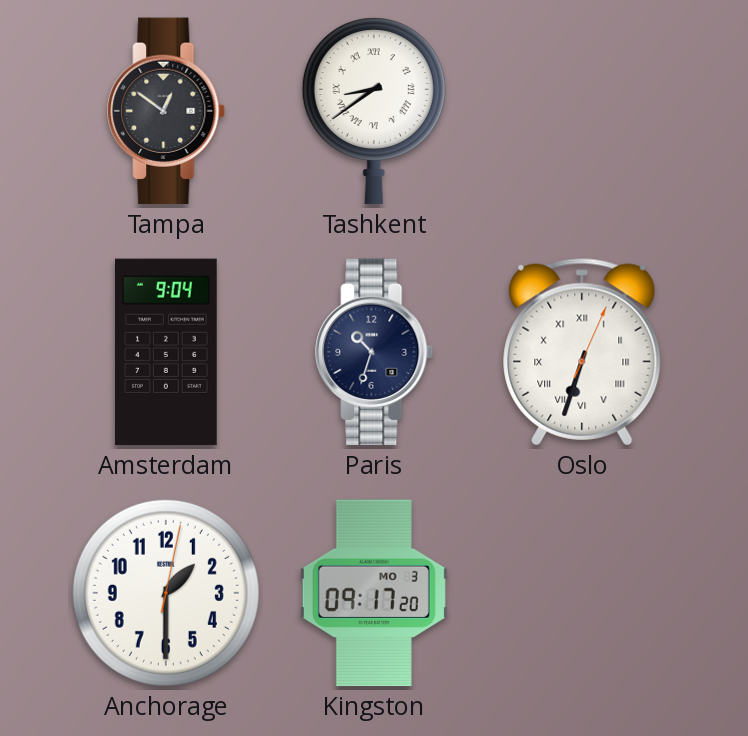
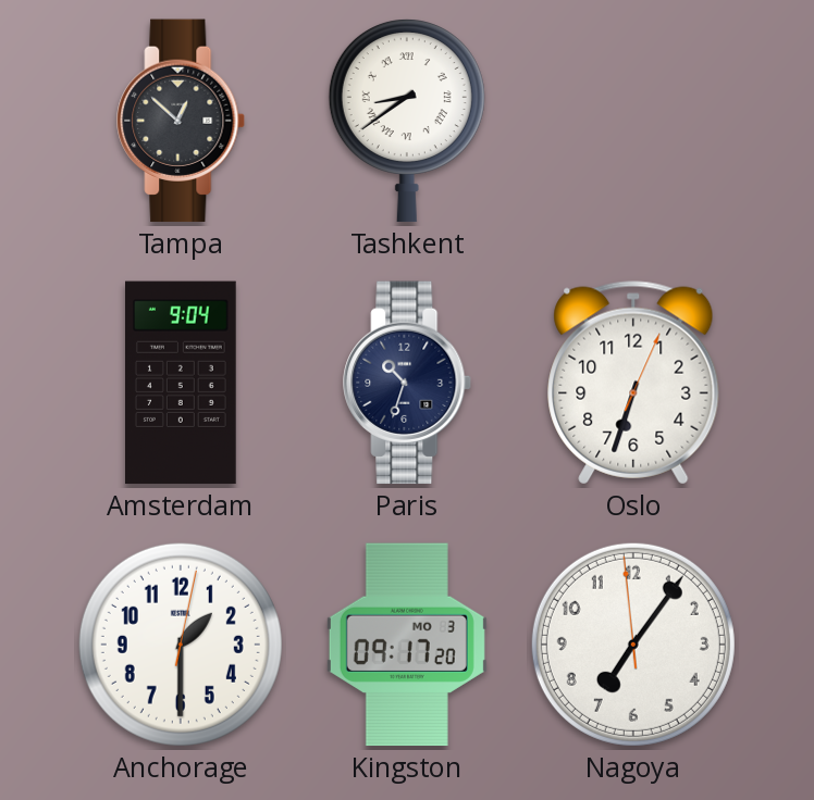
Tampa: 12:51 -> 12:52 (182, 121)
Oslo numerals: Roman -> Arabic (633, 383)
Nagoya: none -> 7:05 (633, 645)
